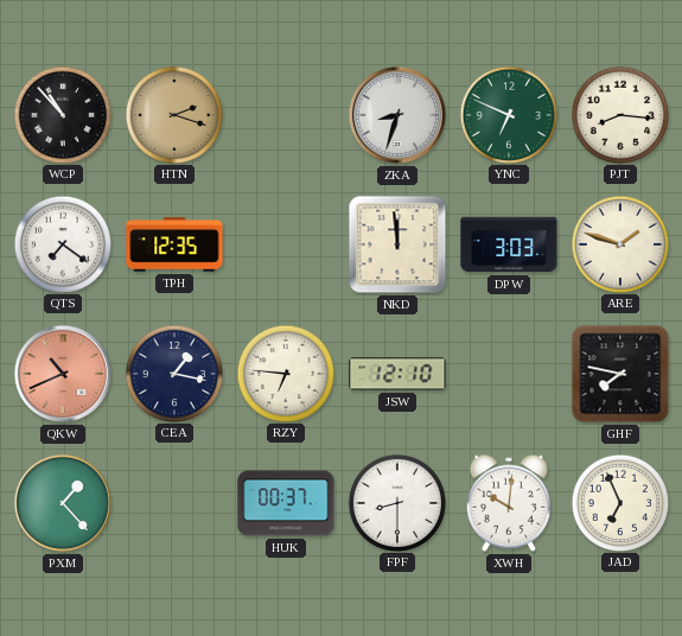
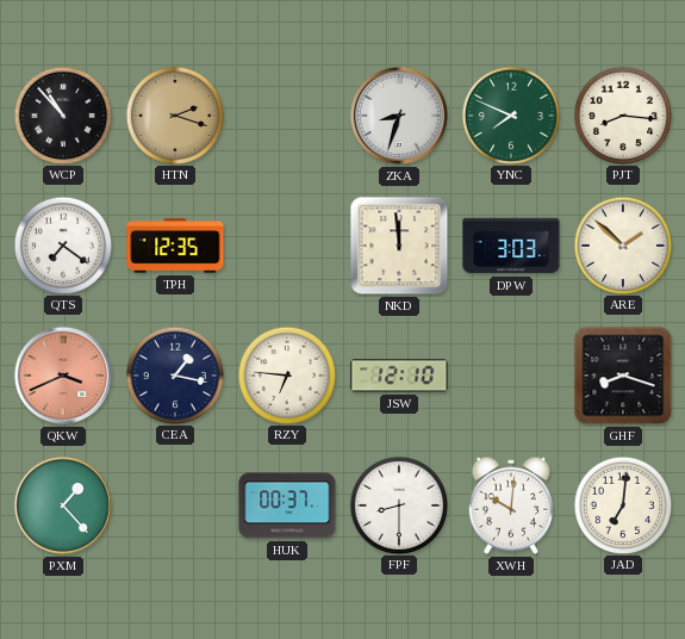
YNC: 6:49 -> 7:49 (510, 114)
ARE: 1:48 -> 1:52 (622, 244)
QKW: 10:41 -> 3:41 (63, 376)
GHF: 7:47 -> 8:18 (623, 376)
JAD: 6:56 -> 7:01 (622, 504)
